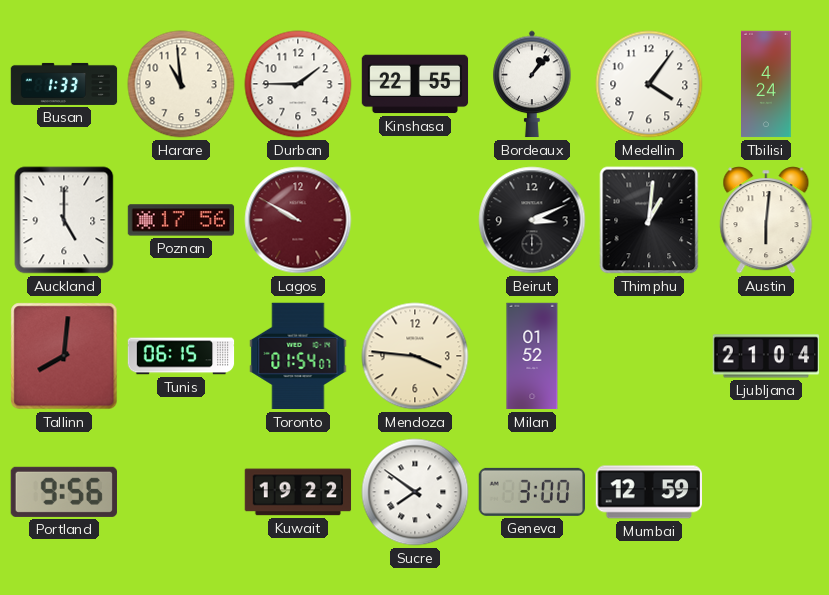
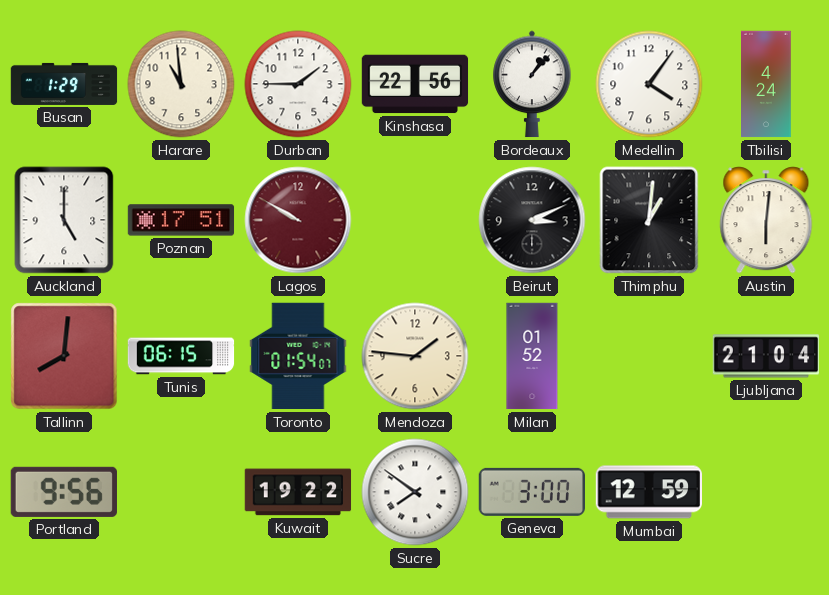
Busan: 1:33 -> 1:29 (64, 84)
Kinshasa: 22:55 -> 22:56 (415, 84)
Poznan: 17:56 -> 17:51 (181, 220)
Mendoza: 3:46 -> 1:46 (415, 356)
